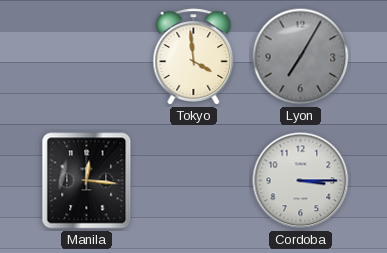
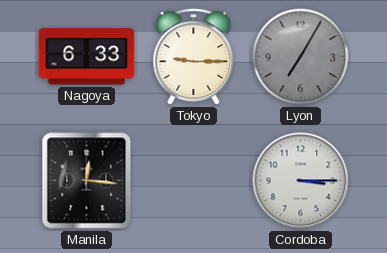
Nagoya: none -> 6:33 (87, 57)
Tokyo: 3:59 -> 9:15 (194, 57)
